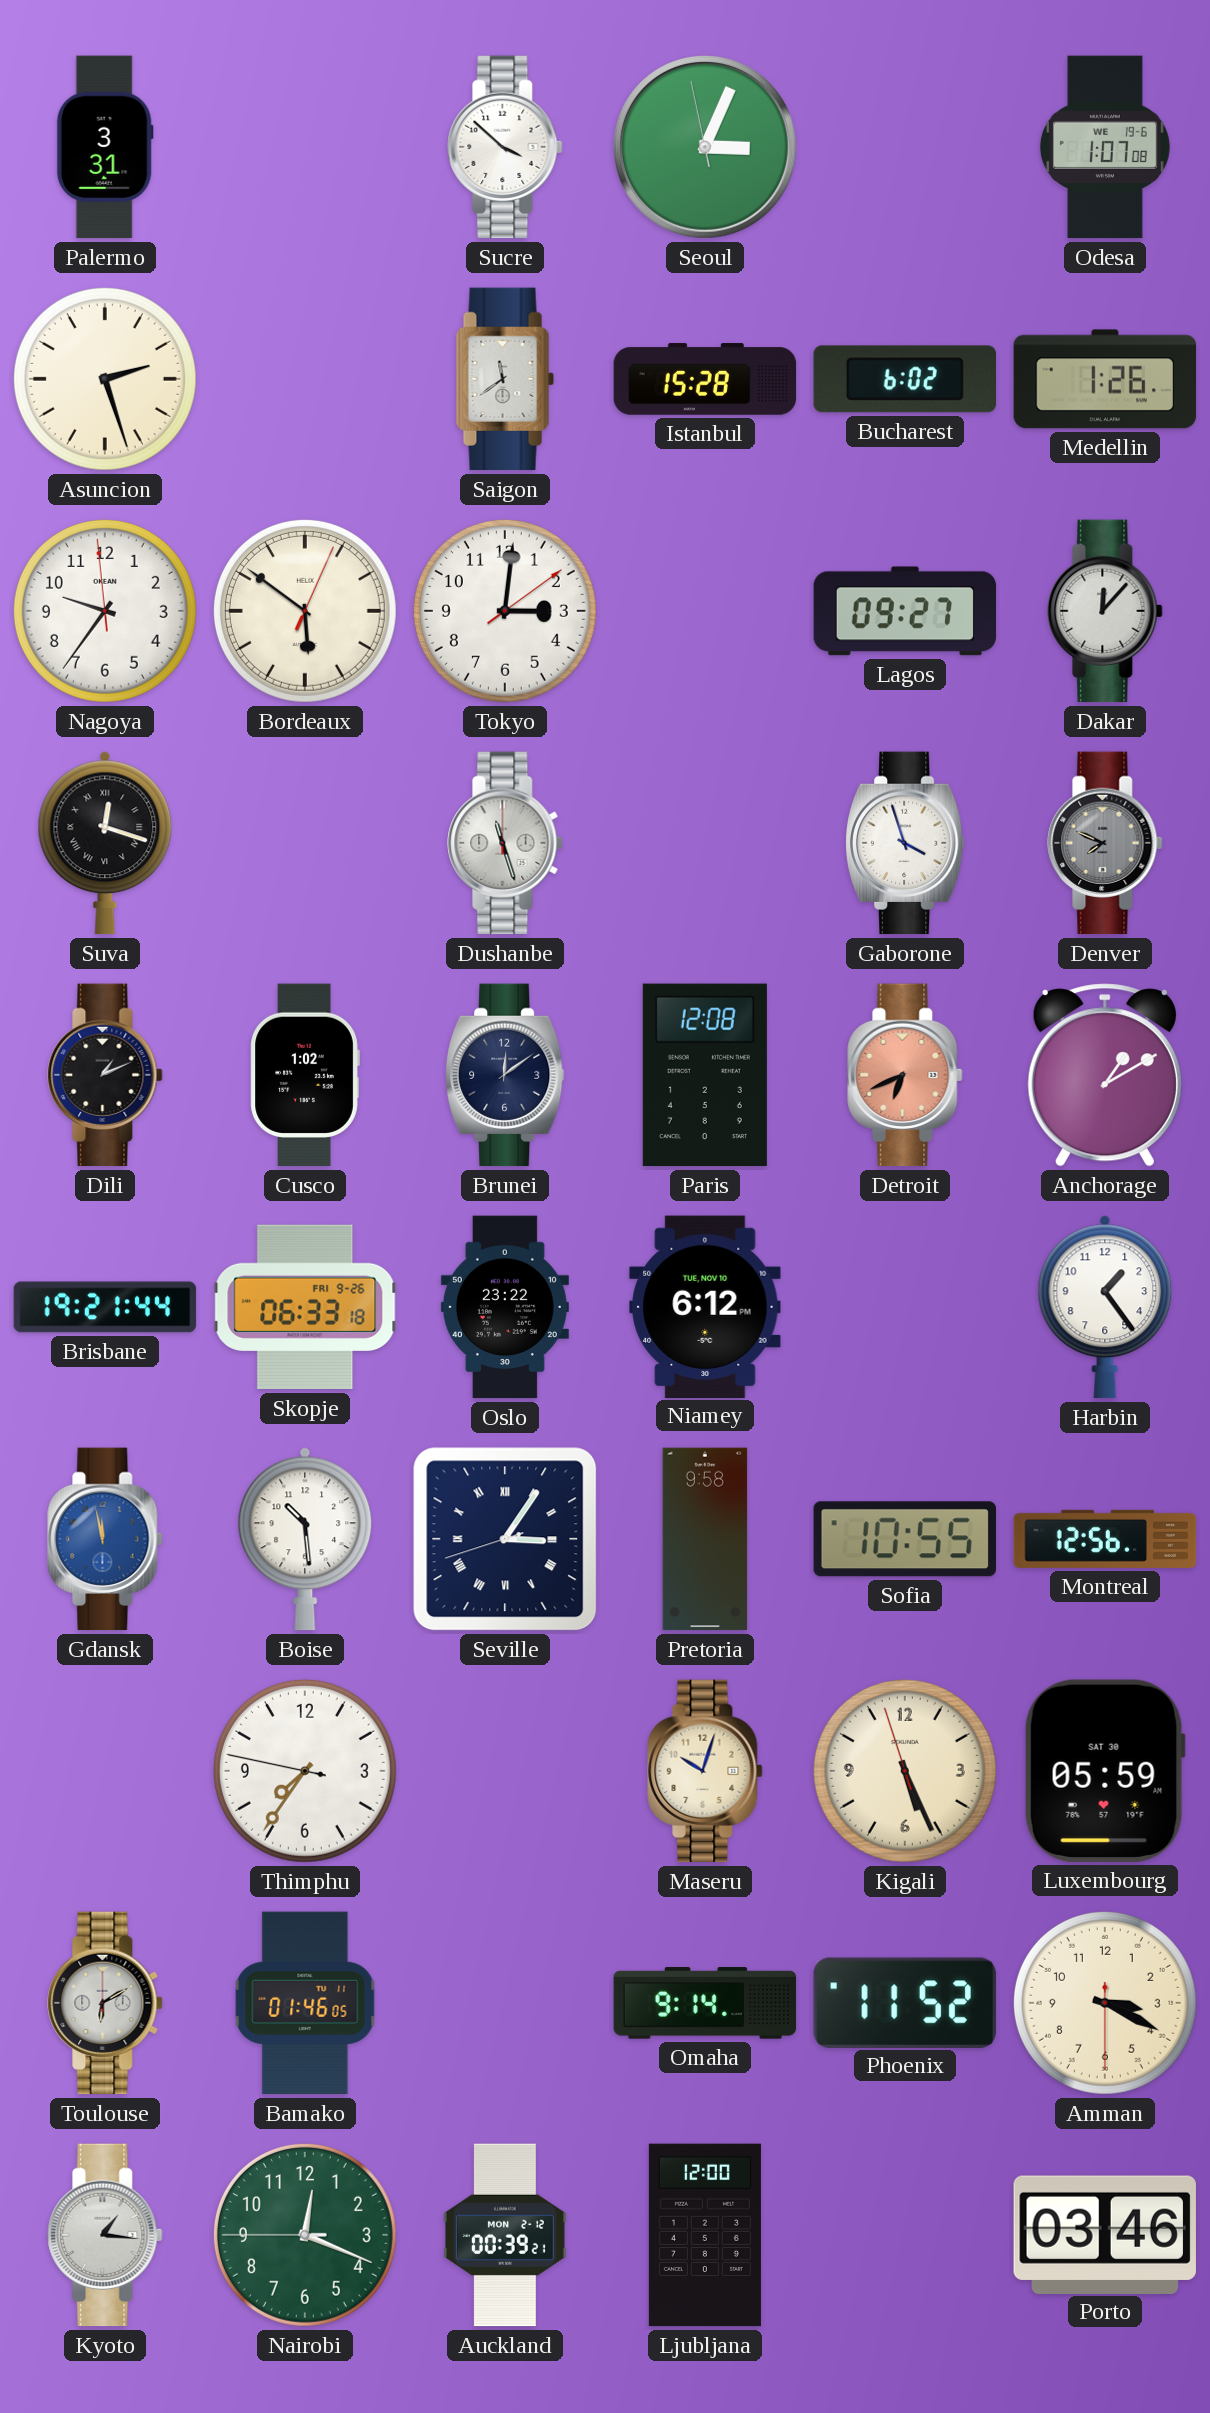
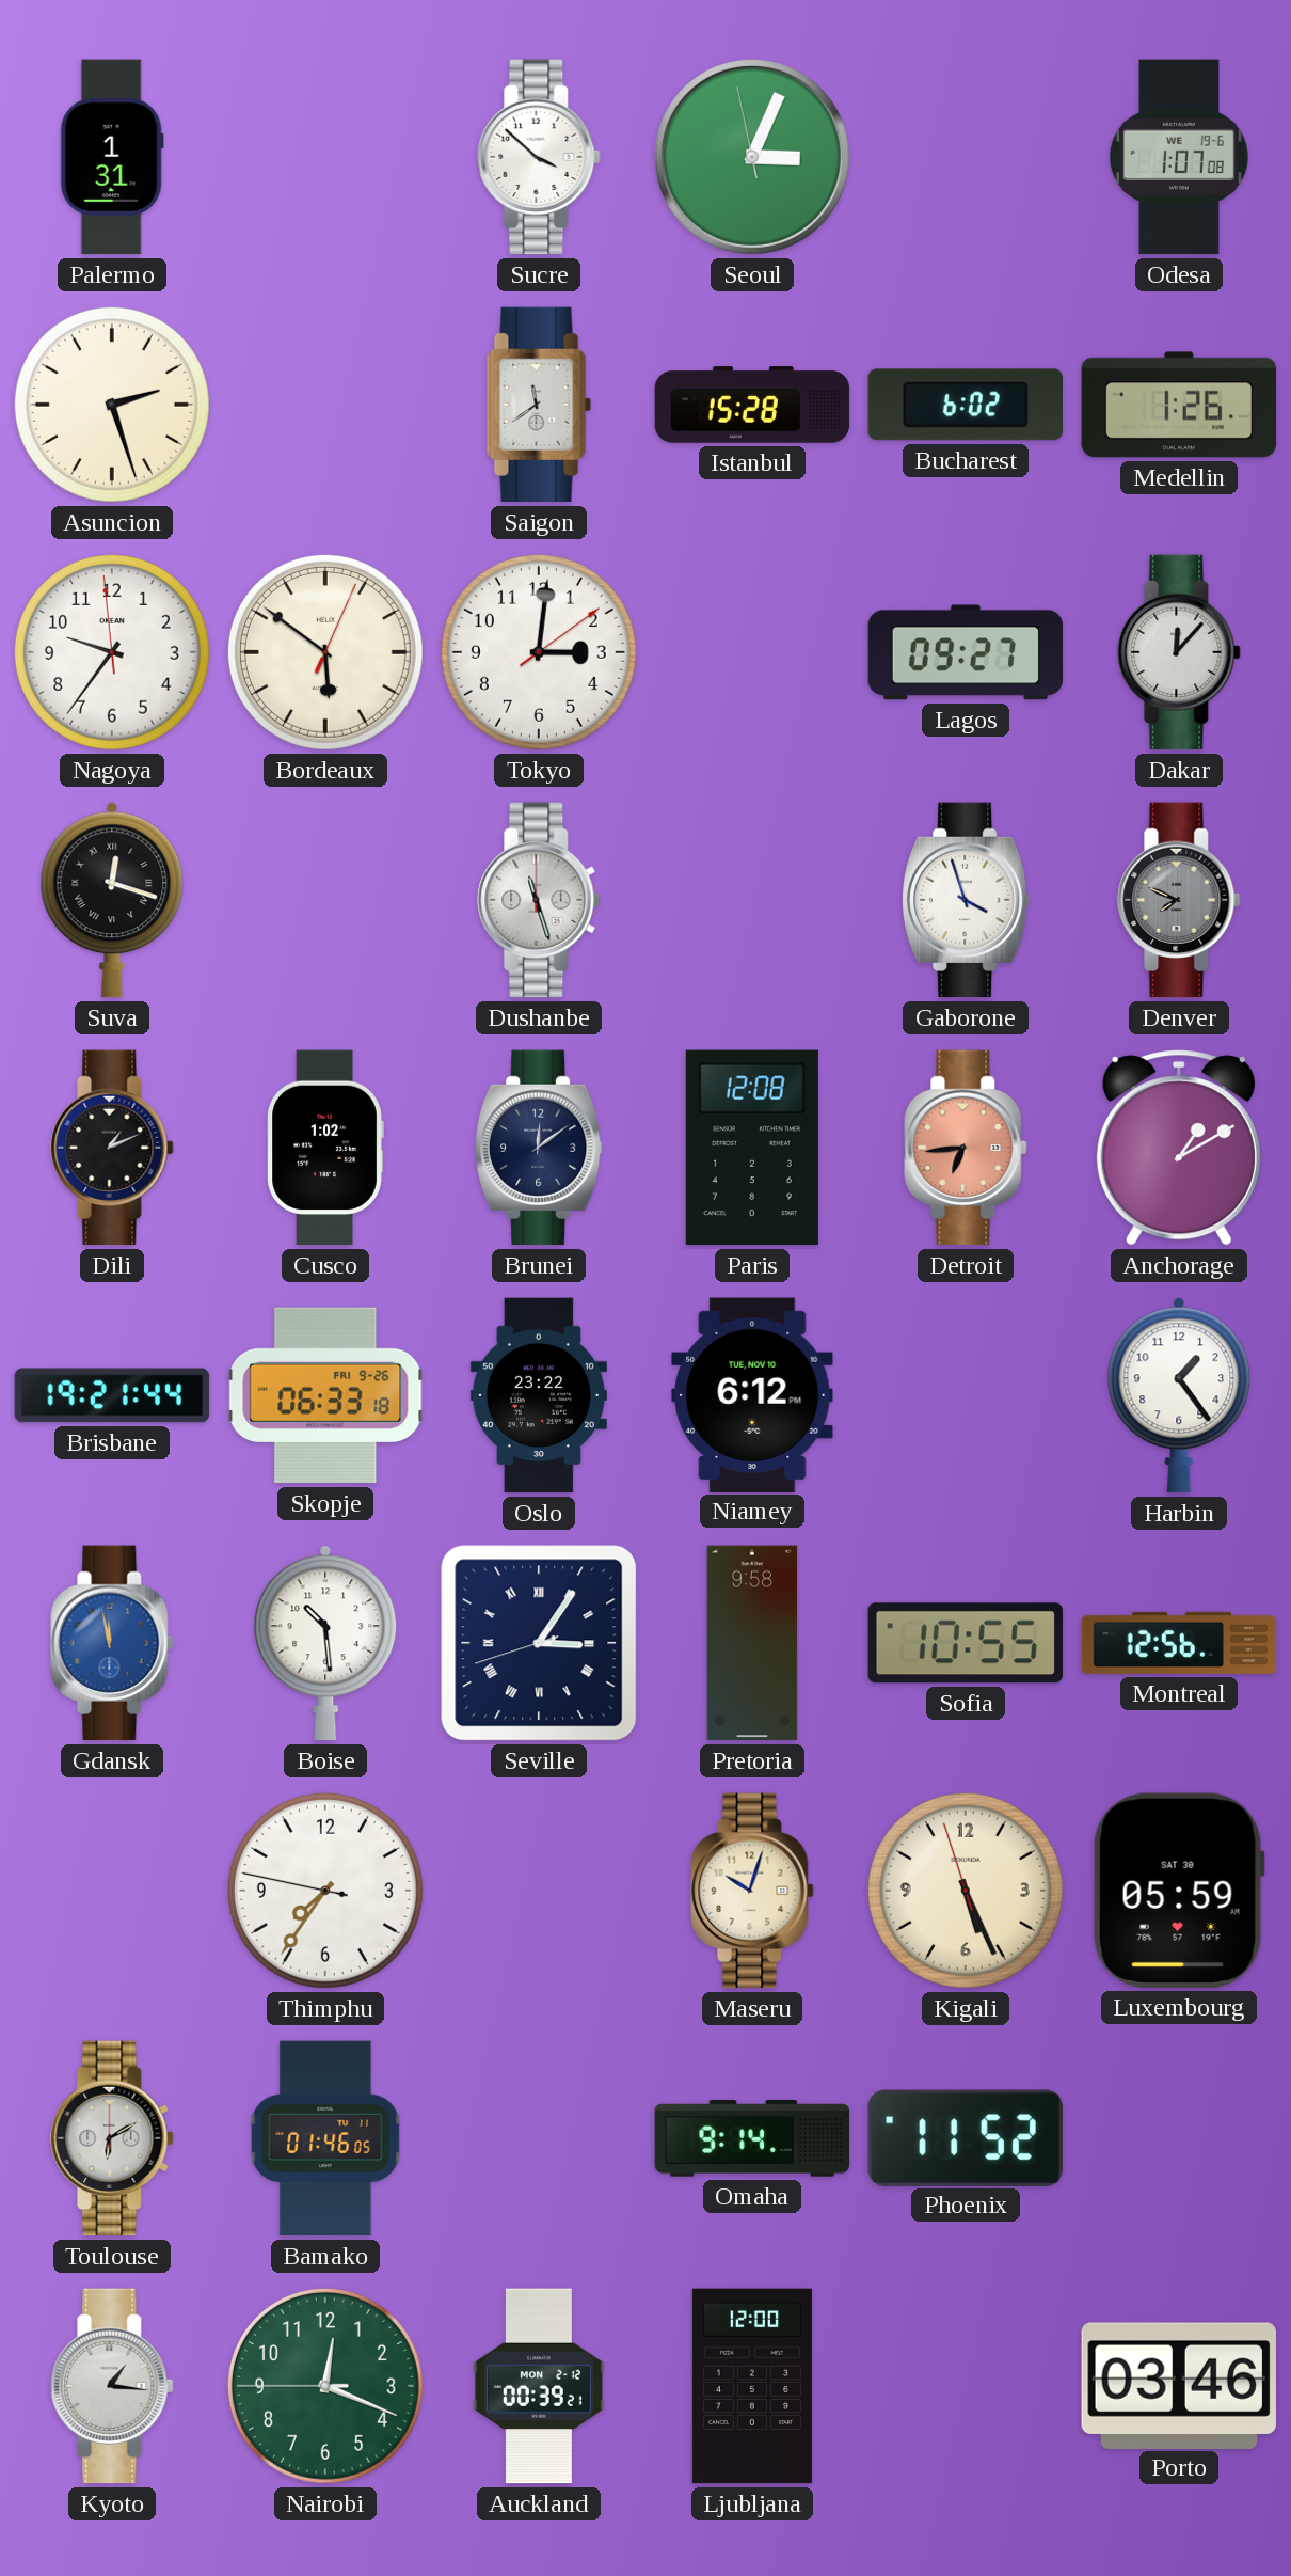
Palermo: 3:31 -> 1:31 (112, 157)
Detroit: 6:41 -> 6:44 (966, 1148)
Amman: 3:19 -> none (1105, 2003)
